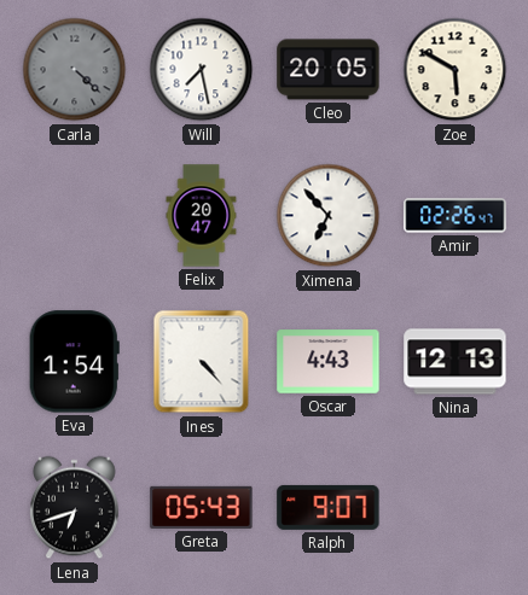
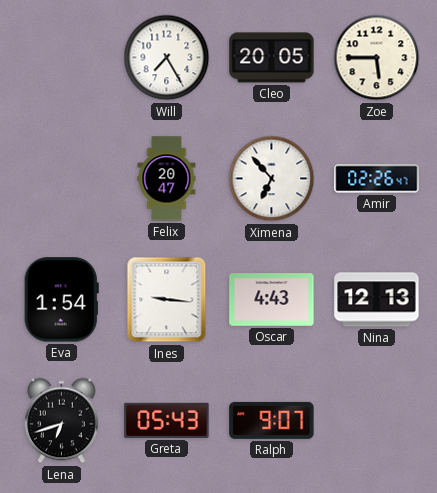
Carla: 4:22 -> none (75, 70)
Will: 7:28 -> 7:25 (167, 58)
Zoe: 5:50 -> 5:45 (377, 58)
Ines: 4:23 -> 9:16 (167, 300)
